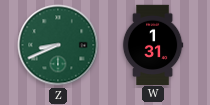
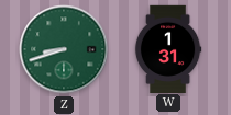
Z: 8:41 -> 8:42 (64, 49)
